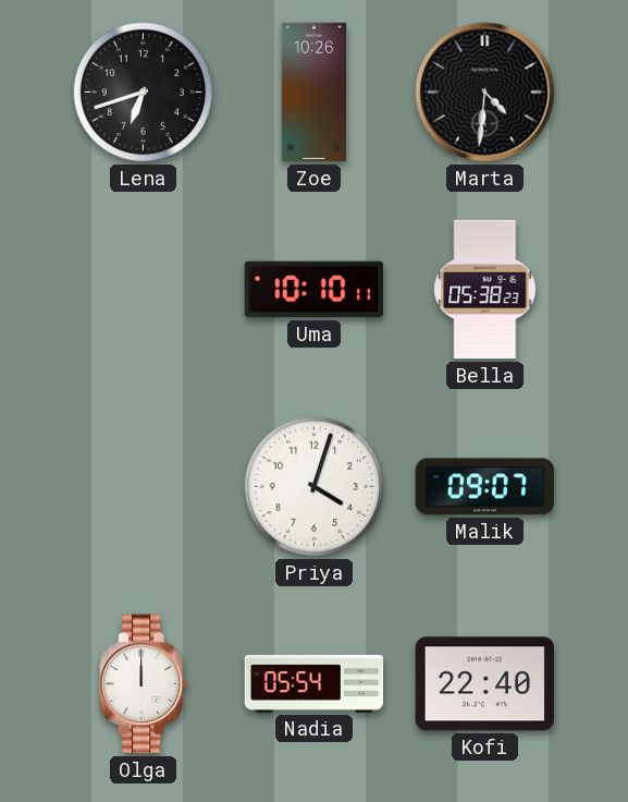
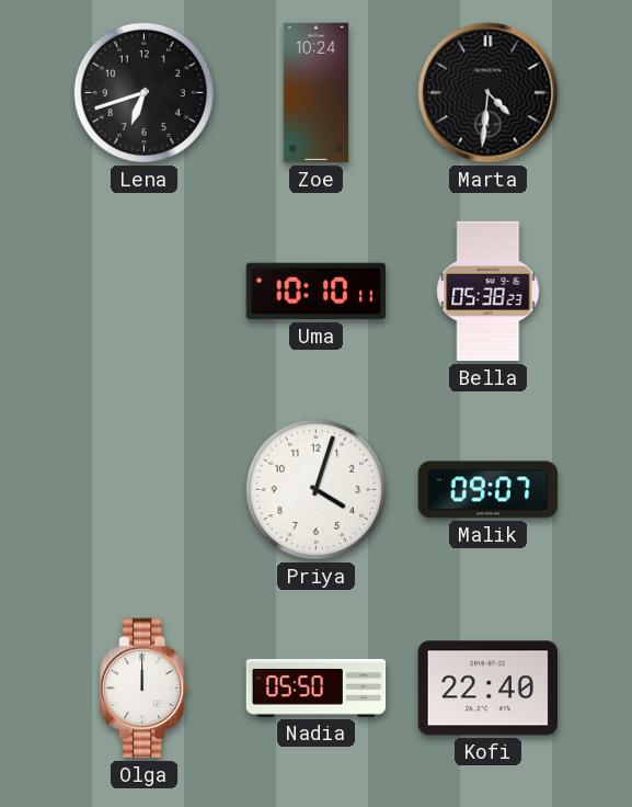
Zoe: 10:26 -> 10:24 (317, 93)
Nadia: 05:54 -> 05:50 (317, 687)
